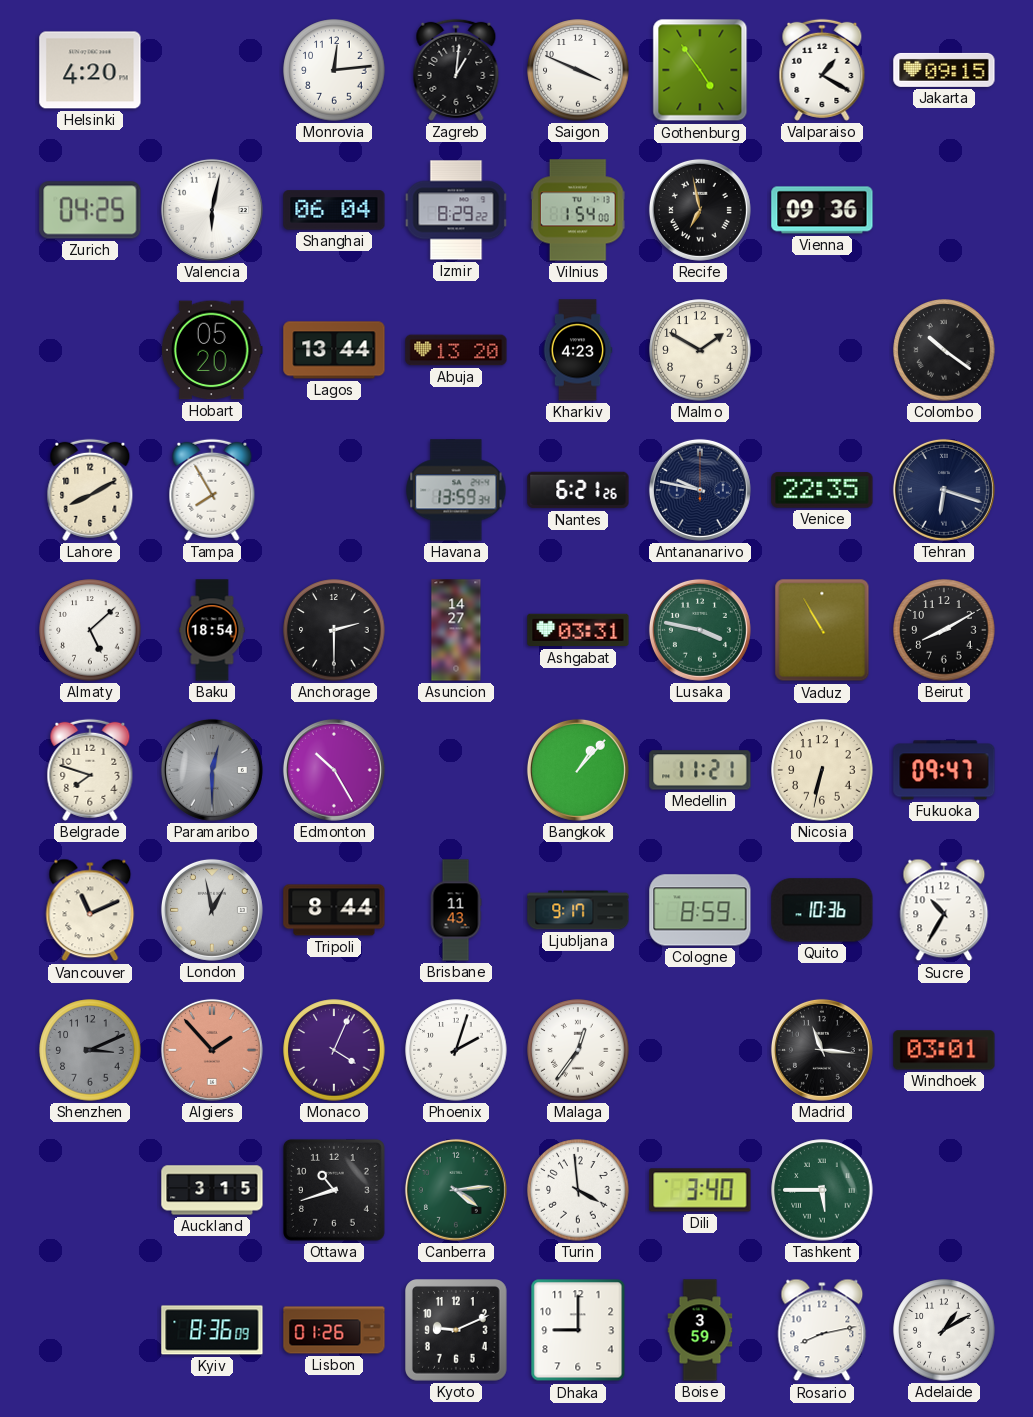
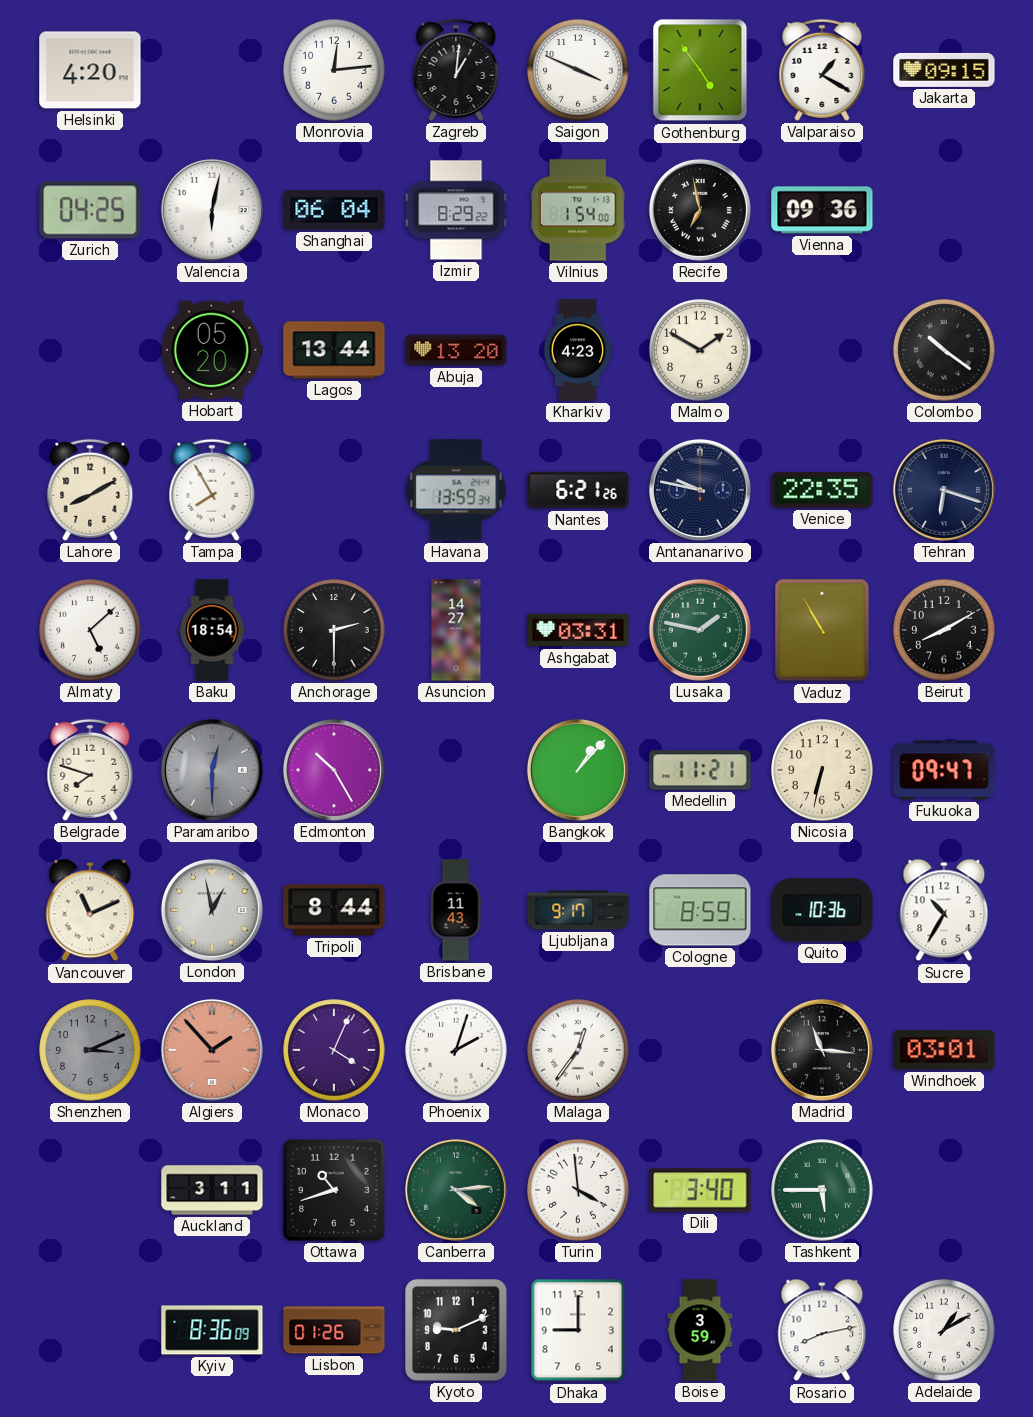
Lusaka: 3:47 -> 1:47 (700, 630)
Auckland: 3:15 -> 3:11 (212, 1190)
